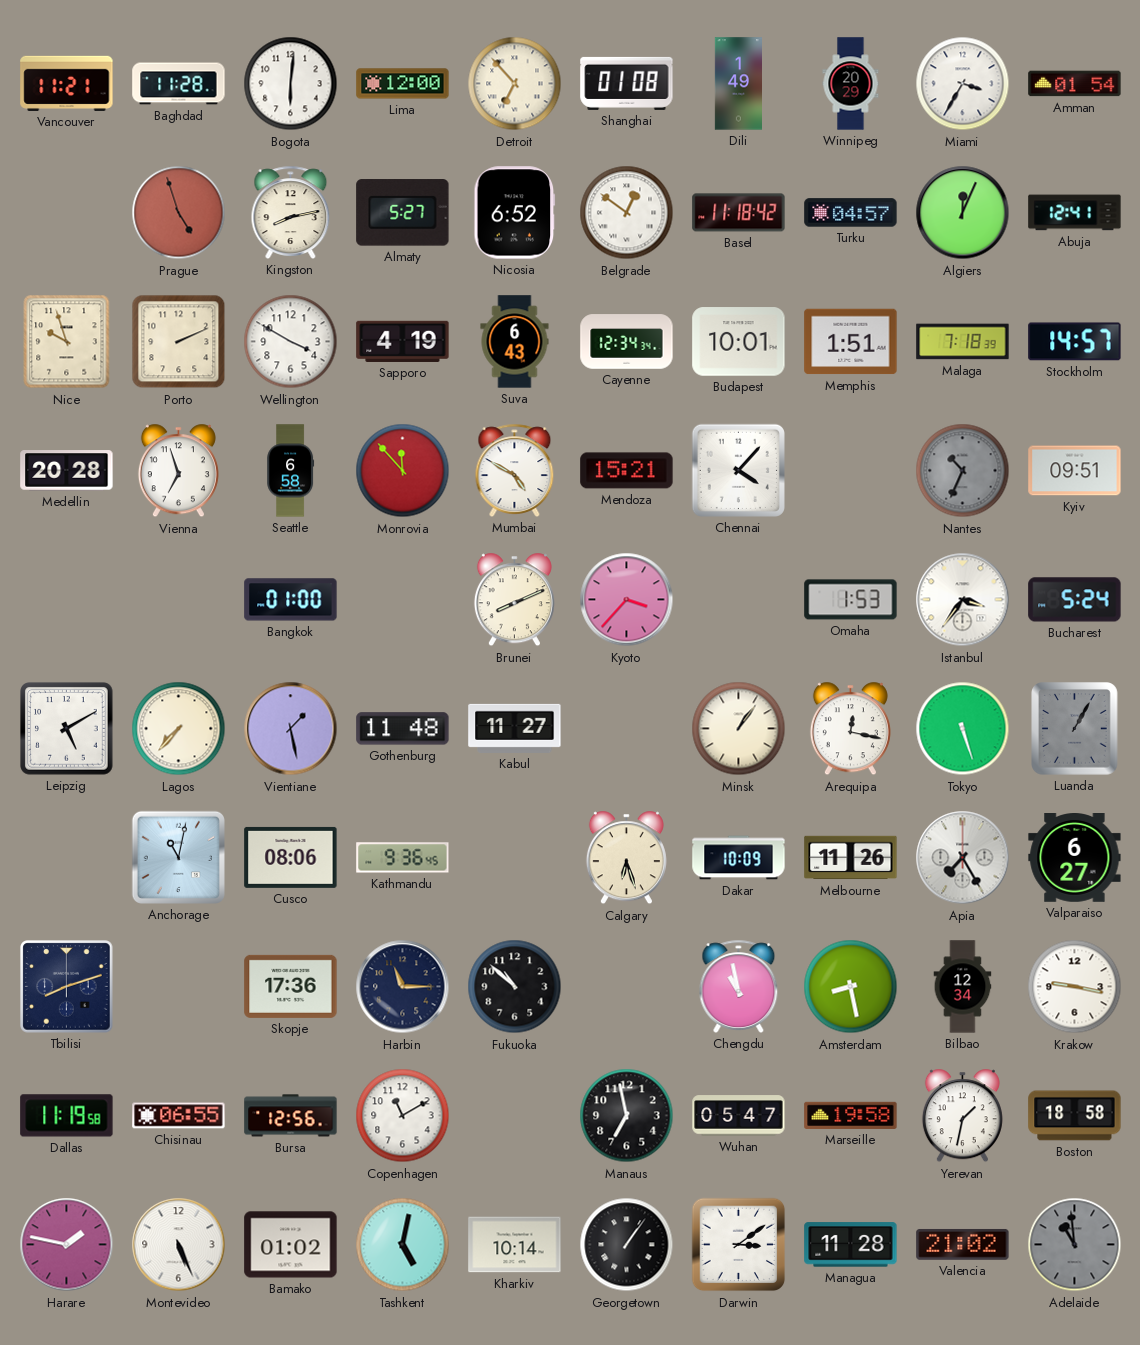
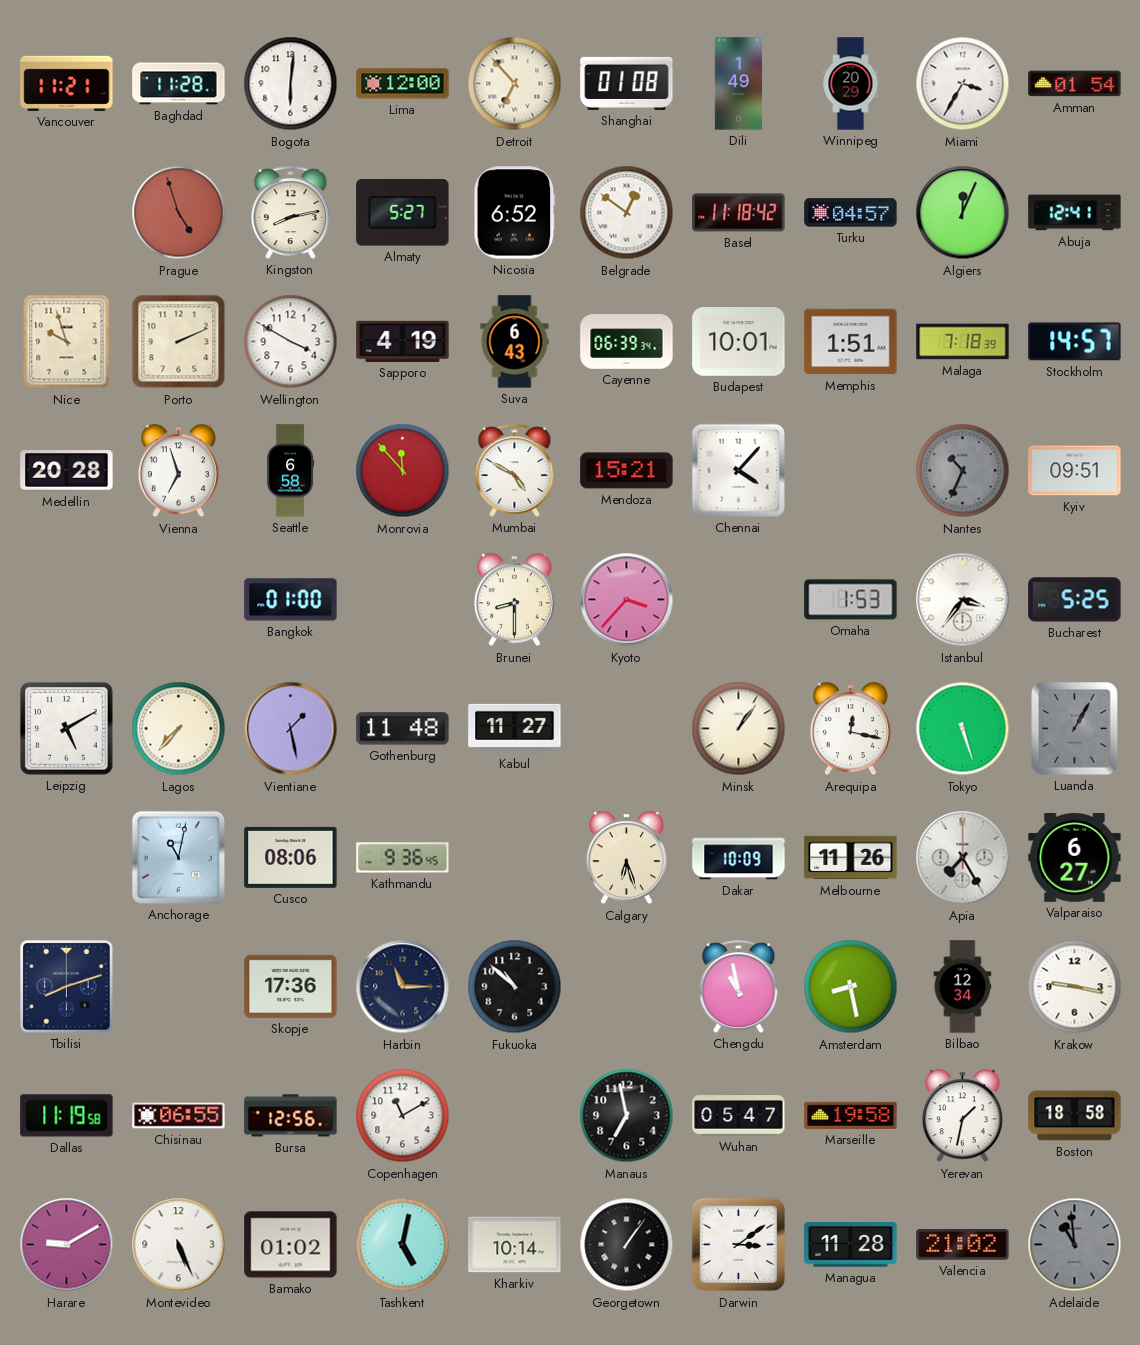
Cayenne: 12:34 -> 06:39 (627, 342)
Brunei: 8:11 -> 8:30 (514, 600)
Bucharest: 5:24 -> 5:25 (1075, 600)
Harare: 1:47 -> 9:10 (67, 1245)
